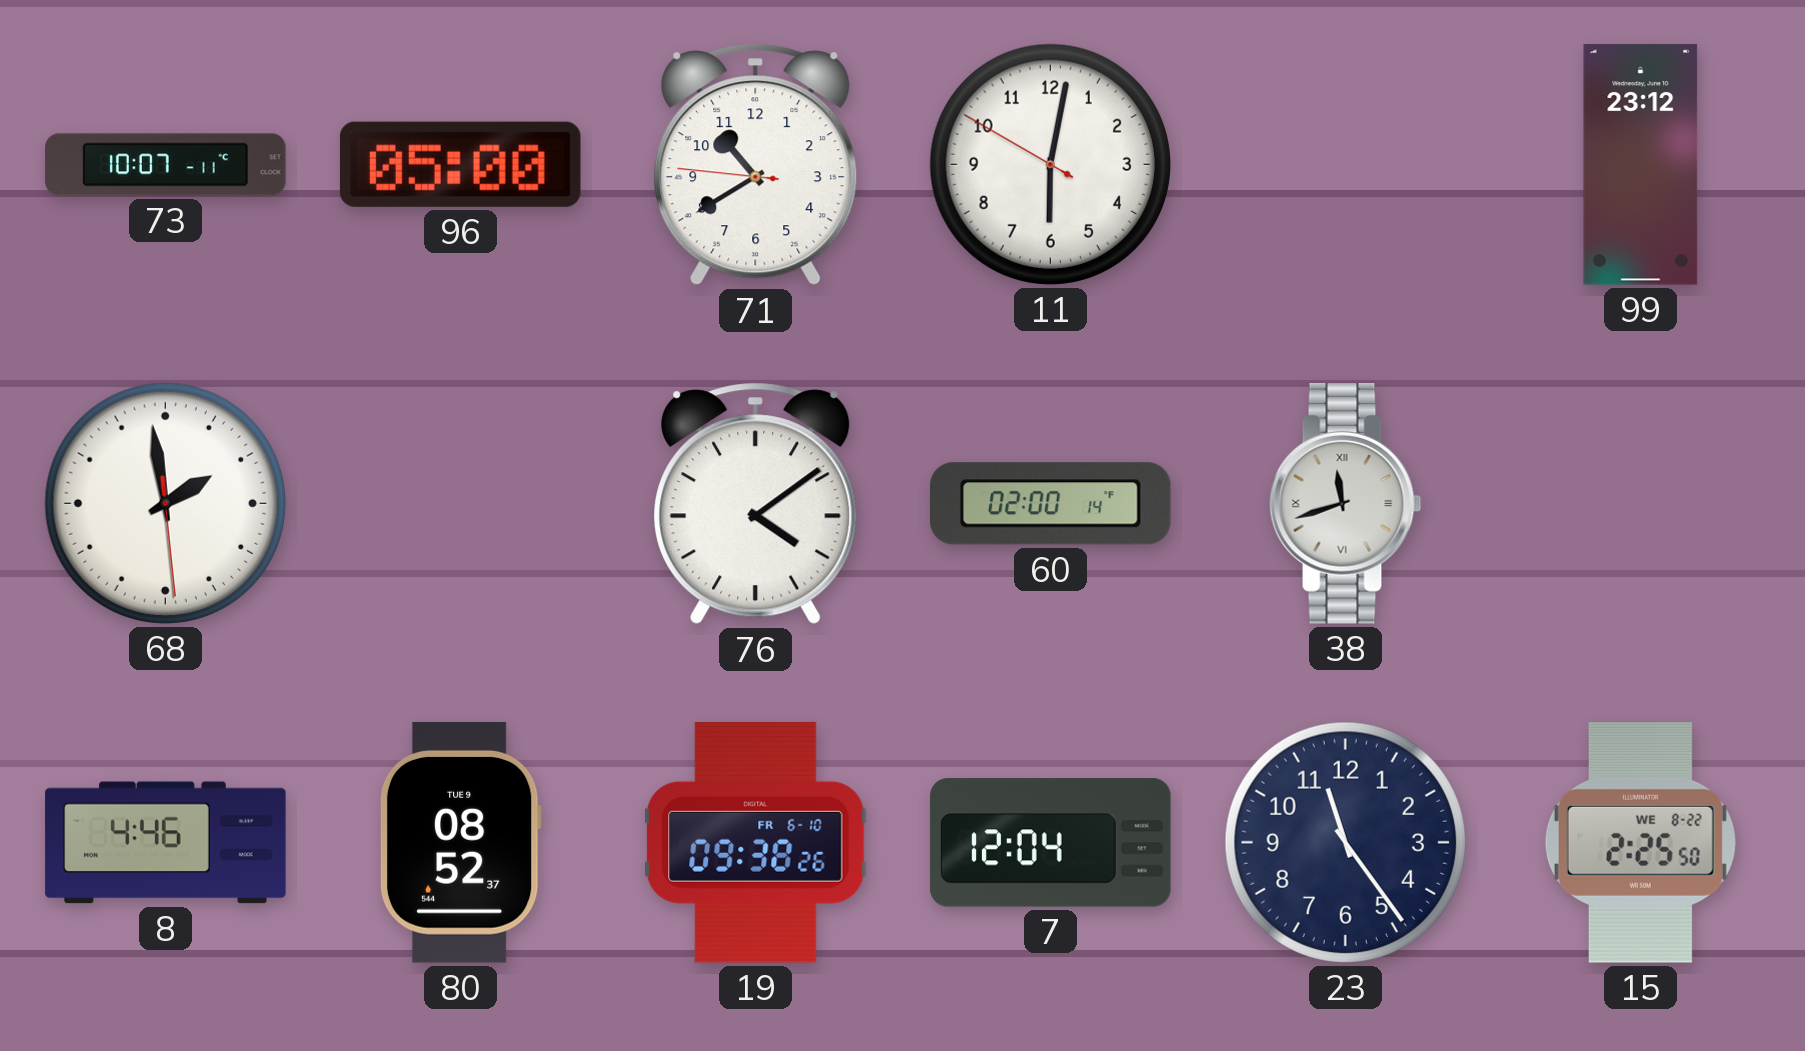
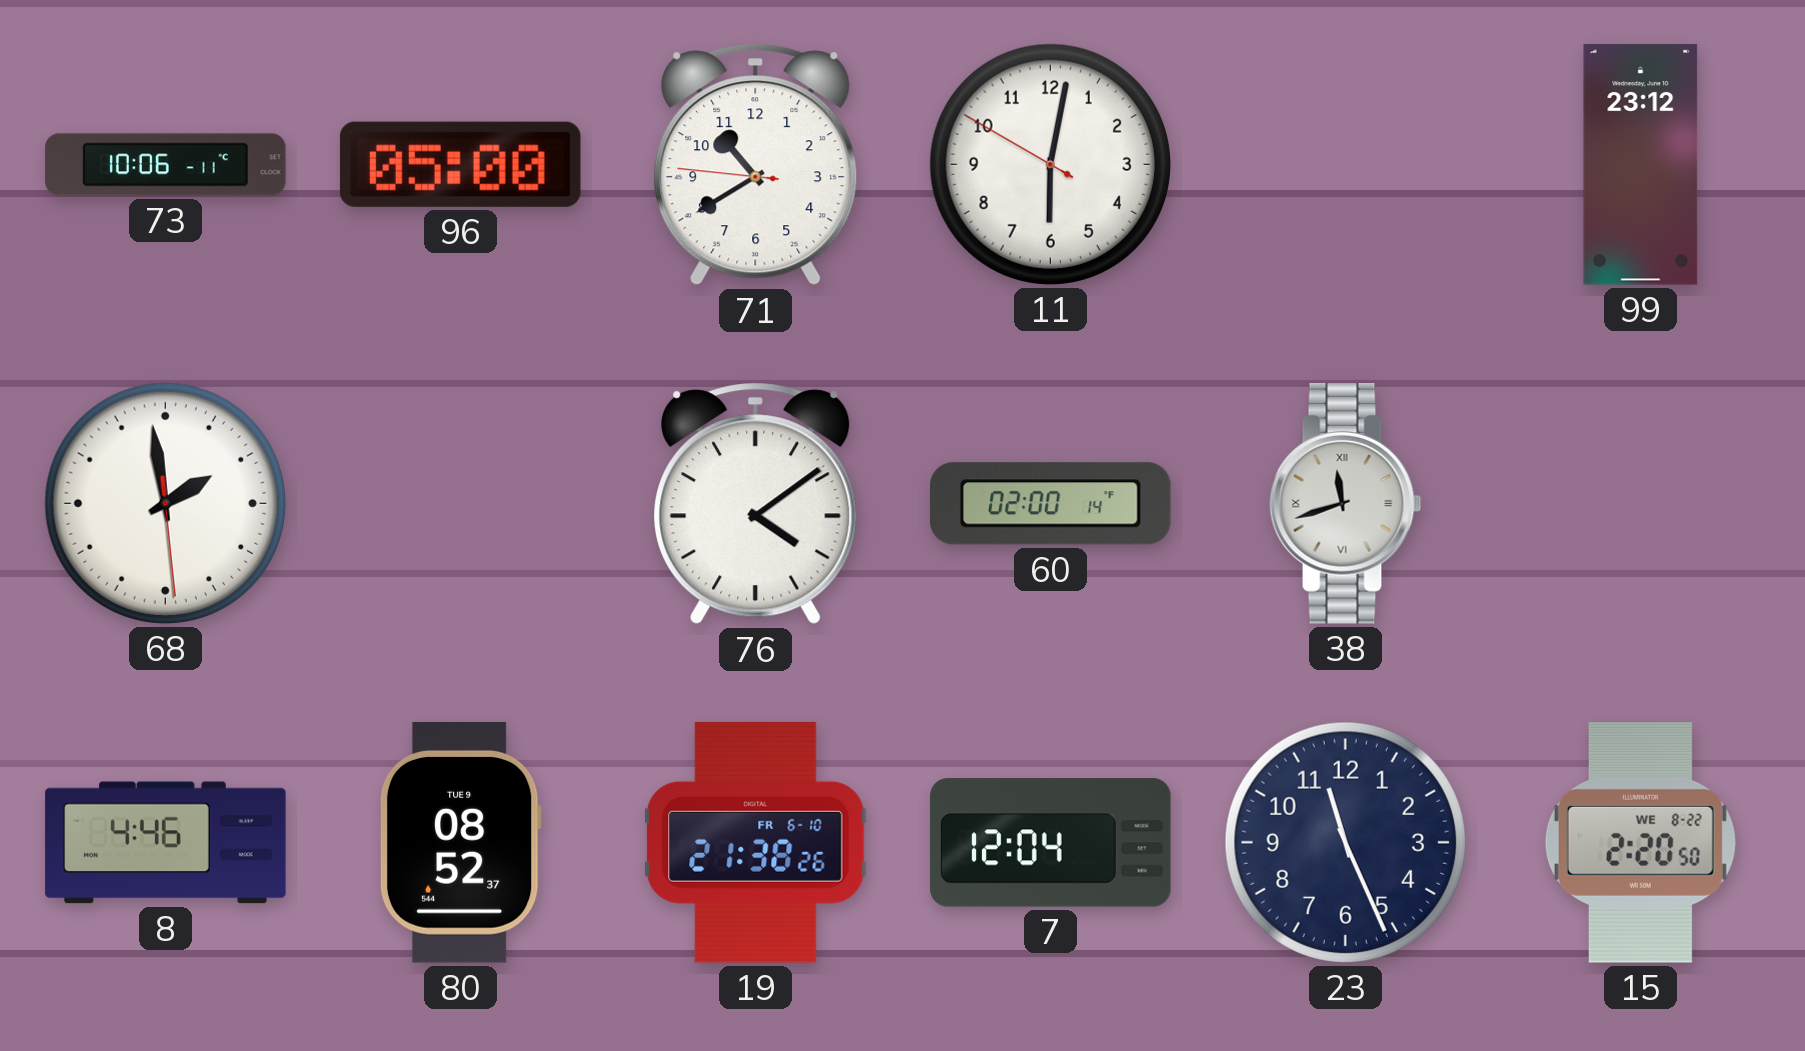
73: 10:07 -> 10:06 (166, 165)
19: 09:38 -> 21:38 (756, 843)
23: 11:24 -> 11:26 (1345, 842)
15: 2:25 -> 2:20 (1640, 843)
